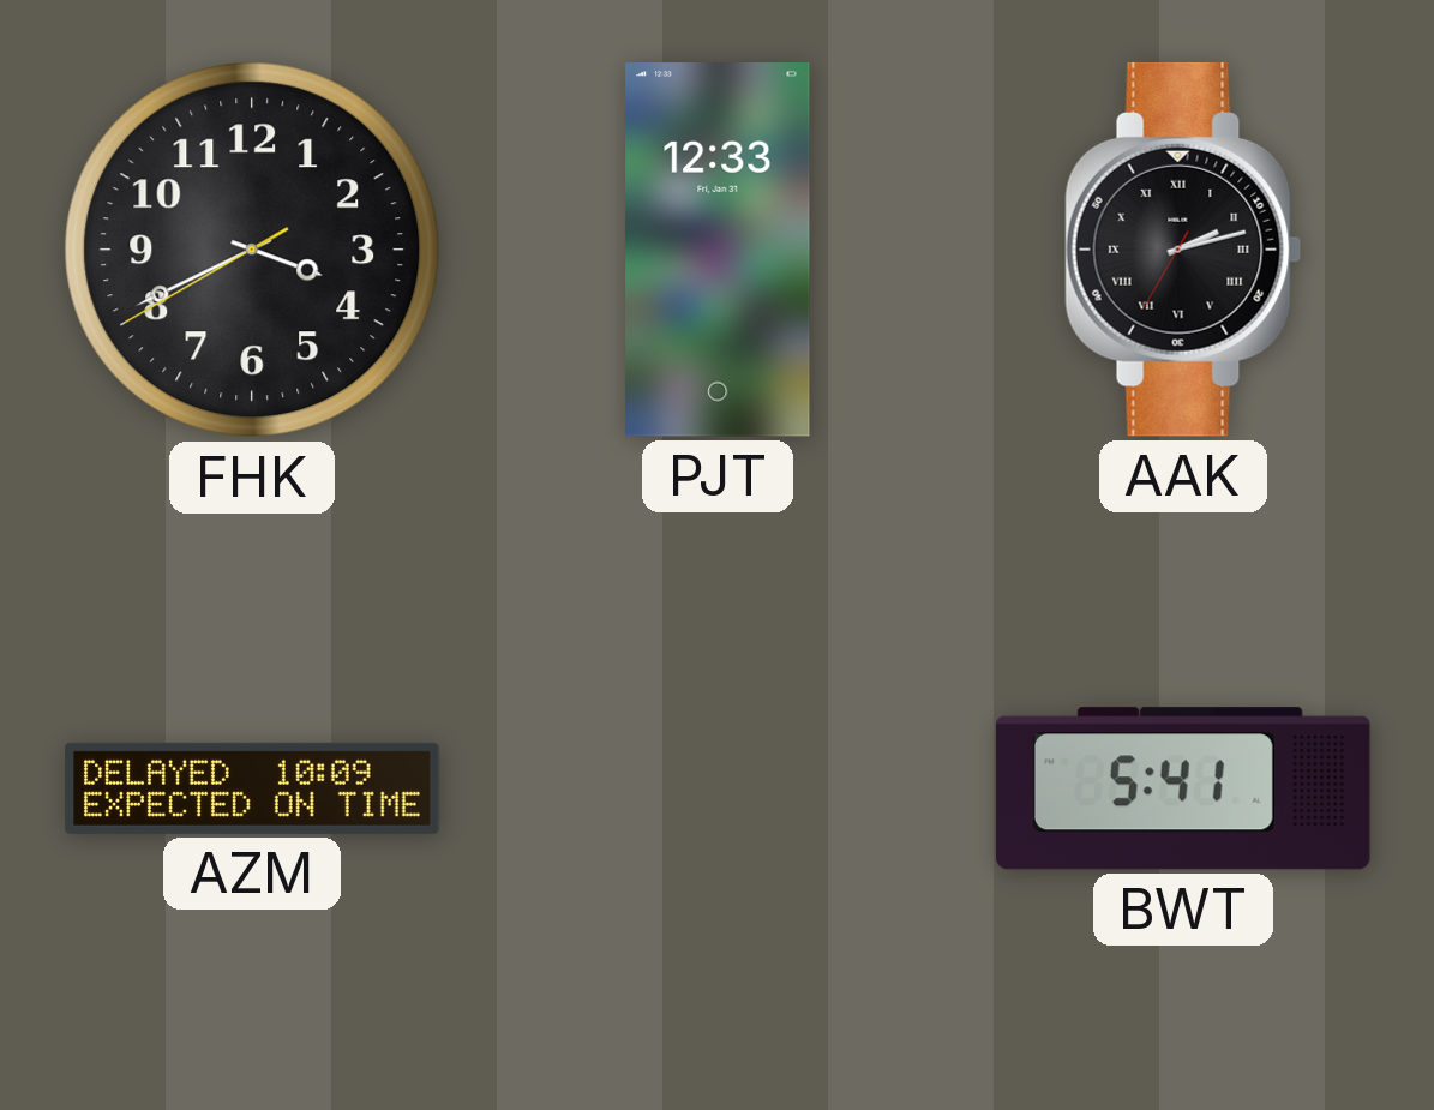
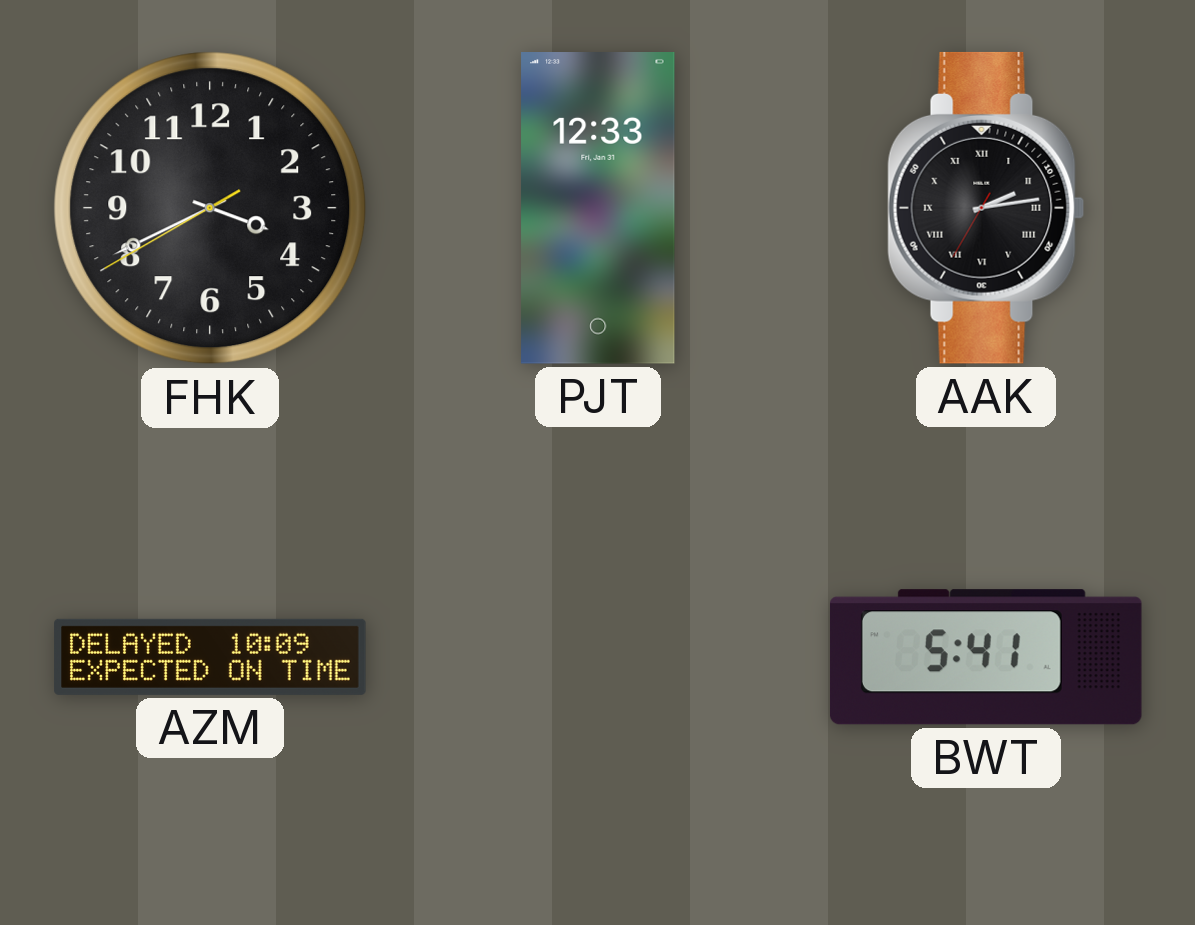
AAK: 2:12 -> 2:13 (986, 208)
